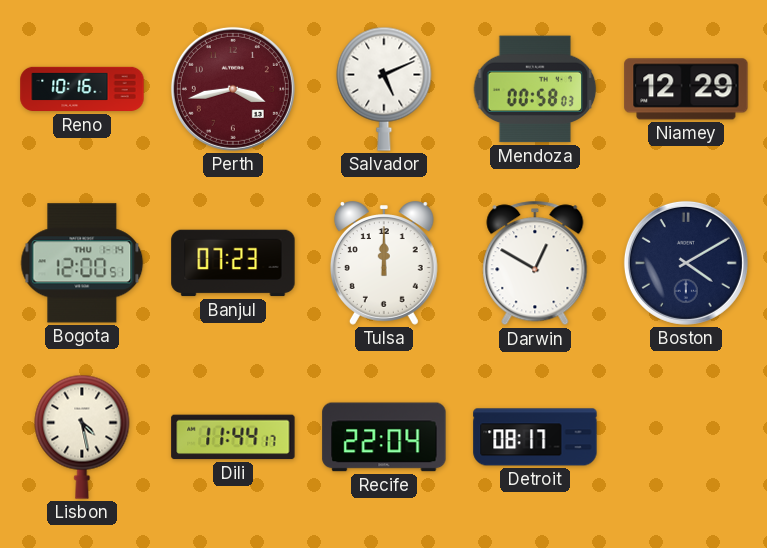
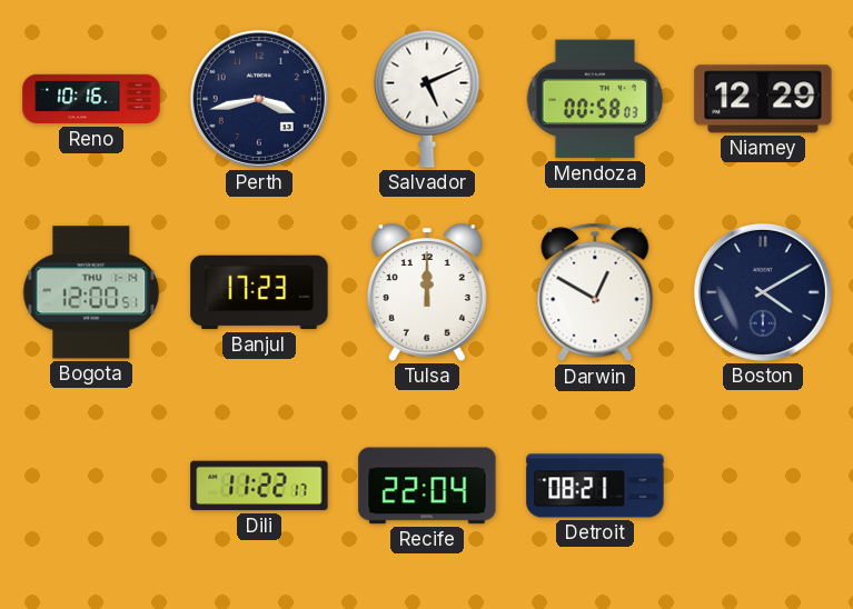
Perth dial: burgundy -> navy (259, 99)
Banjul: 07:23 -> 17:23 (259, 292)
Lisbon: 4:28 -> none (82, 437)
Dili: 11:44 -> 11:22 (259, 486)
Detroit: 08:17 -> 08:21 (595, 486)
